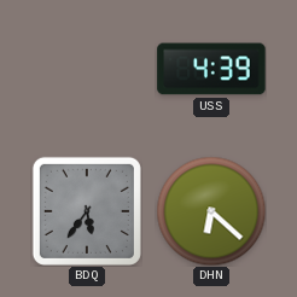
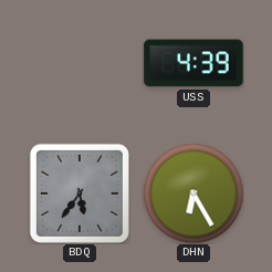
DHN: 6:22 -> 6:25 (193, 193)
